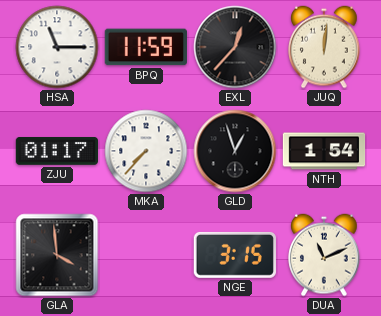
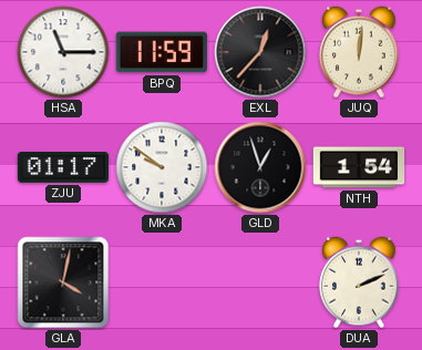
MKA: 7:37 -> 9:51 (162, 167)
GLA: 3:59 -> 4:02 (63, 282)
NGE: 3:15 -> none (235, 255)
DUA: 11:11 -> 2:11 (359, 282)
